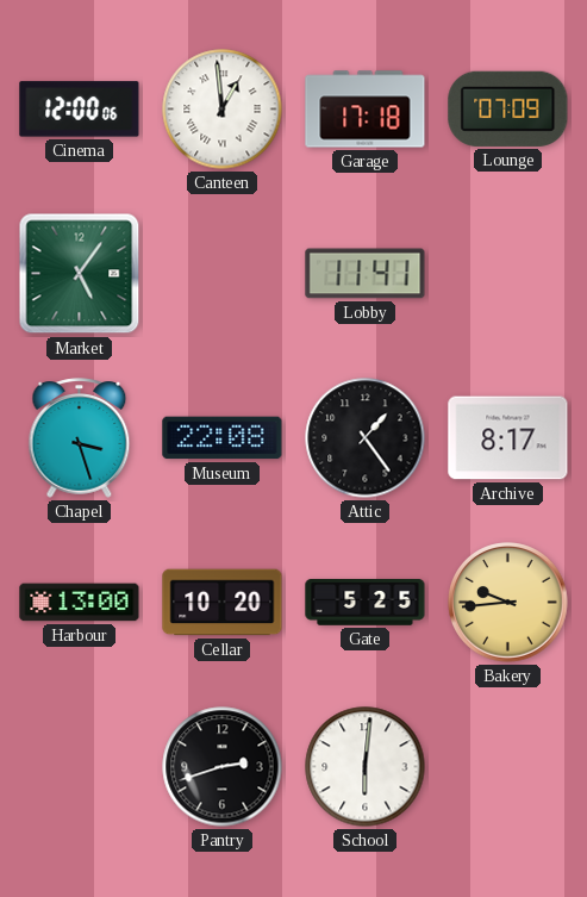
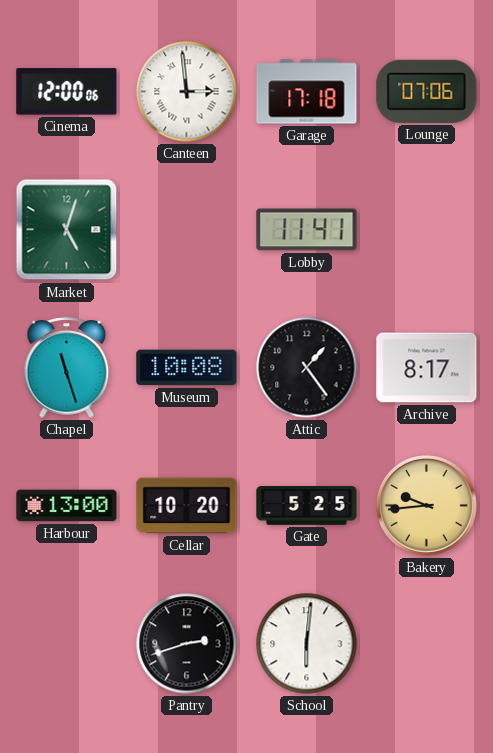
Canteen: 12:59 -> 2:59 (187, 92)
Lounge: 07:09 -> 07:06 (427, 91)
Market: 5:06 -> 5:03 (67, 230)
Chapel: 3:27 -> 11:27 (67, 368)
Museum: 22:08 -> 10:08 (187, 368)
